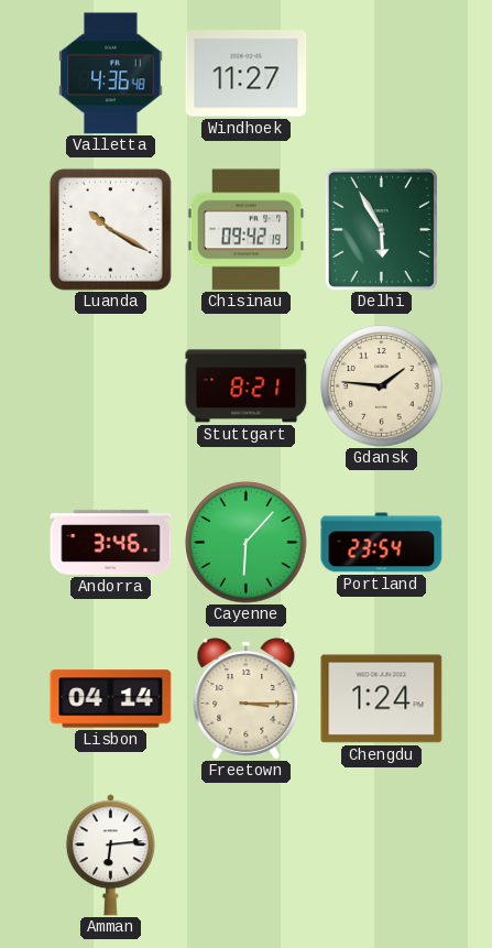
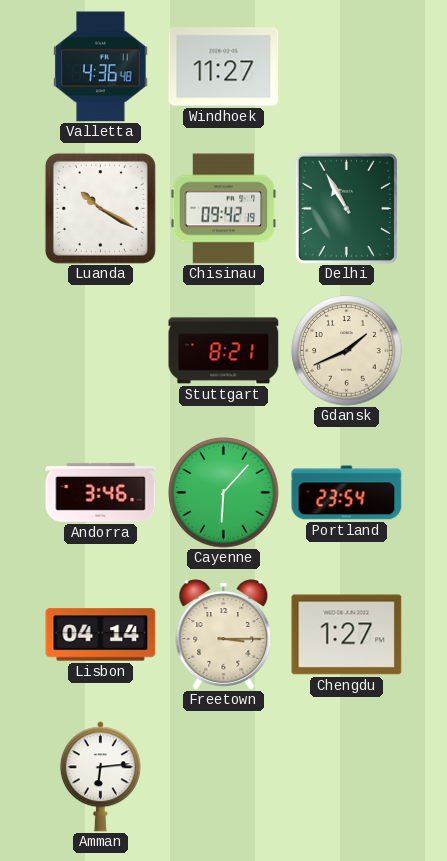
Delhi: 5:55 -> 10:55 (346, 208)
Gdansk: 1:46 -> 1:41 (347, 351)
Chengdu: 1:24 -> 1:27 (347, 635)
